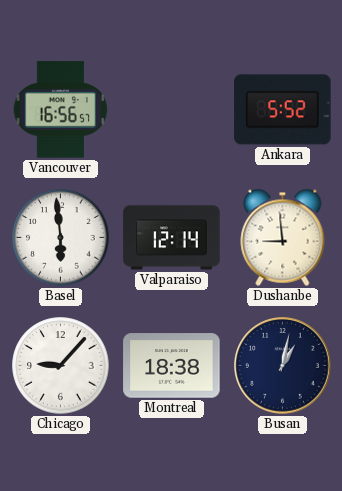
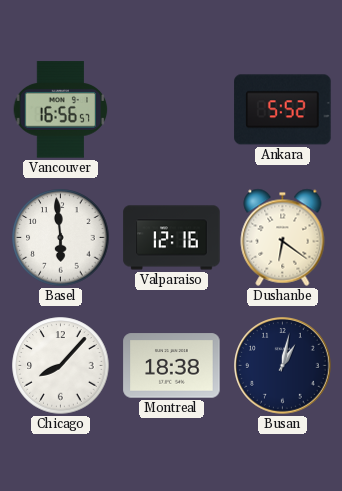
Valparaiso: 12:14 -> 12:16 (172, 238)
Dushanbe: 8:59 -> 6:21 (283, 237)
Chicago: 9:07 -> 8:07 (61, 366)
